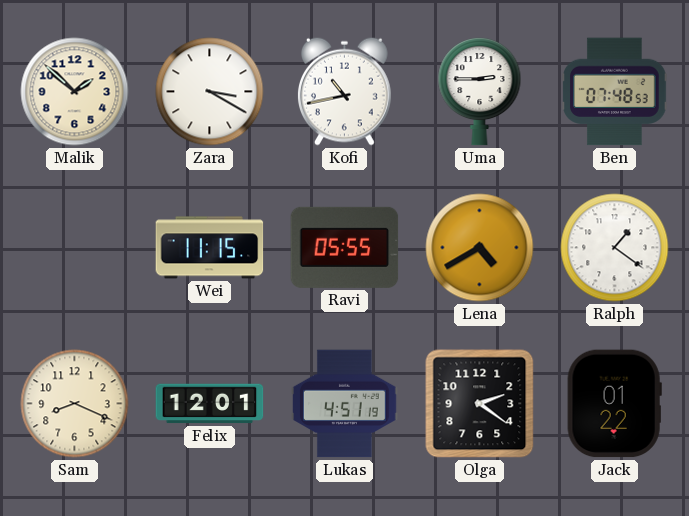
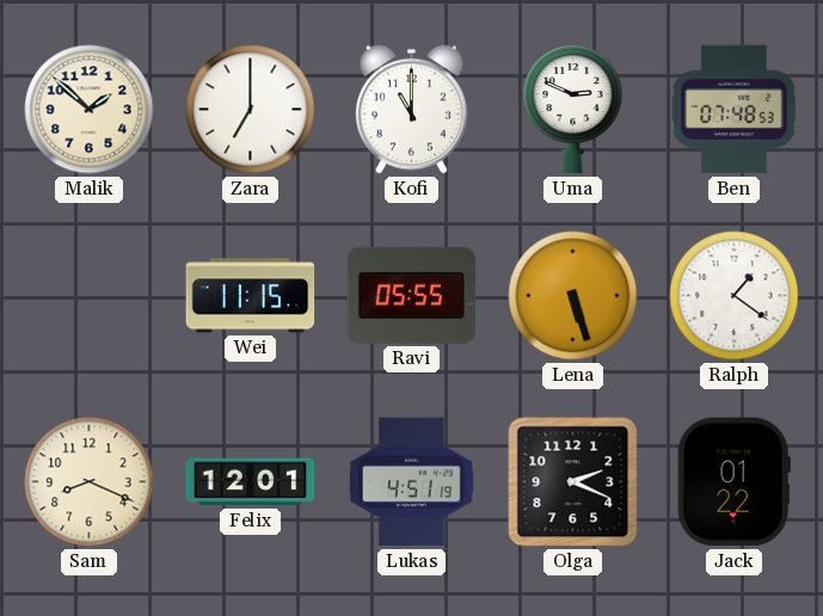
Zara: 3:20 -> 7:00 (251, 110)
Kofi: 10:43 -> 11:00 (411, 109)
Uma: 2:45 -> 2:49 (573, 110)
Lena: 4:40 -> 5:27 (573, 296)
Olga: 2:21 -> 2:19 (573, 482)
